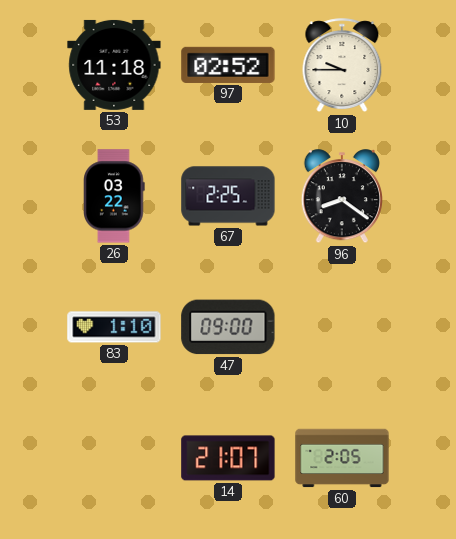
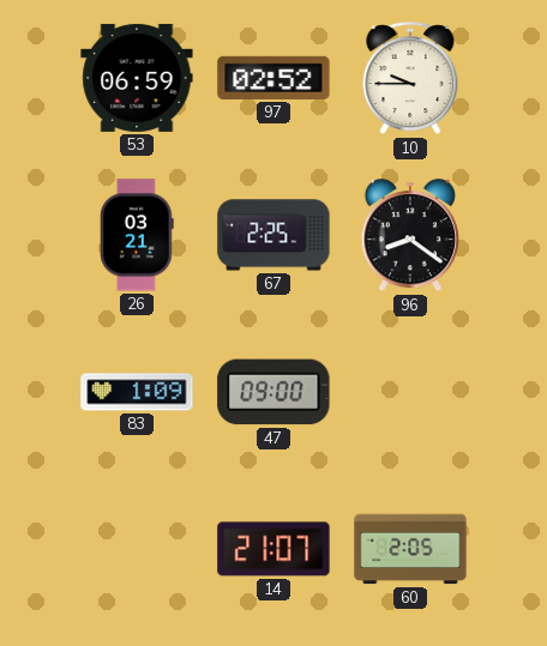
53: 11:18 -> 06:59 (137, 78)
26: 03:22 -> 03:21 (137, 235)
83: 1:10 -> 1:09 (137, 392)
